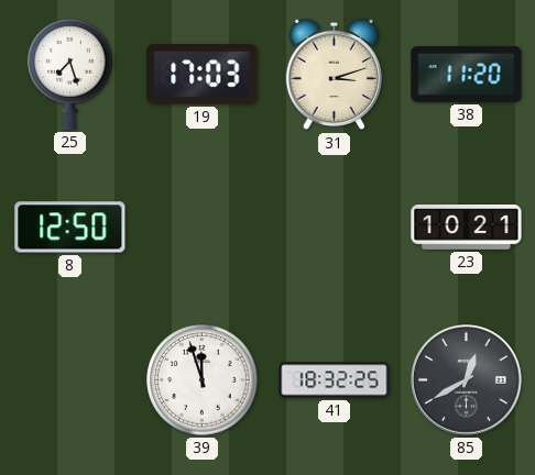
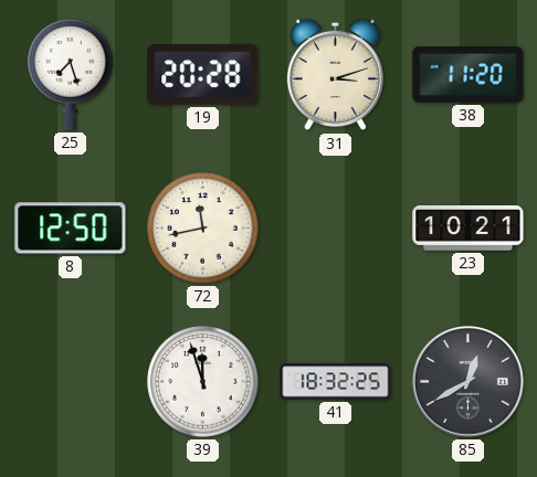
19: 17:03 -> 20:28 (203, 75)
72: none -> 11:43 (203, 229)
